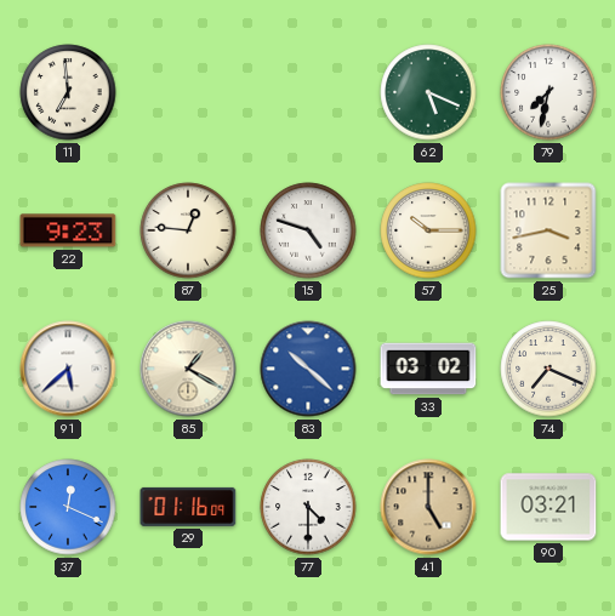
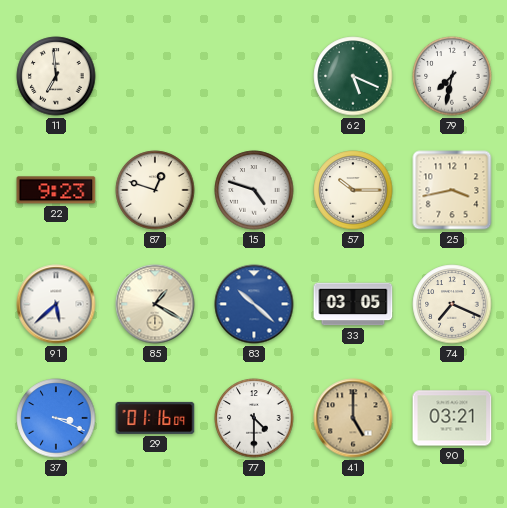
87: 12:46 -> 12:48 (155, 190)
33: 03:02 -> 03:05 (353, 304)
37: 12:19 -> 3:19 (56, 418)
